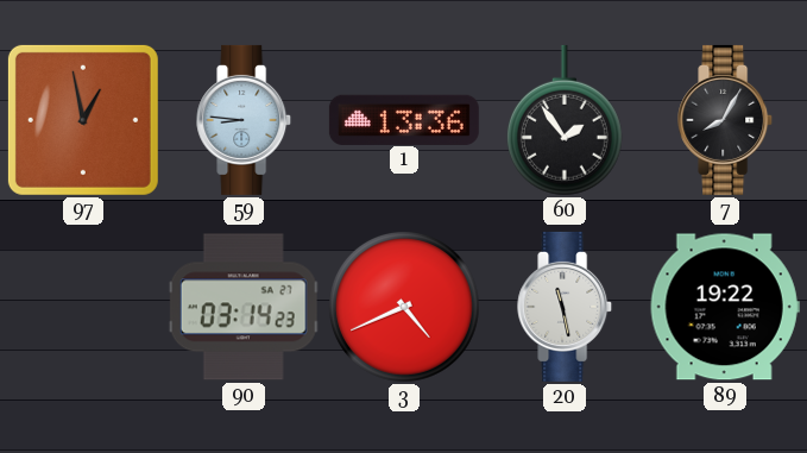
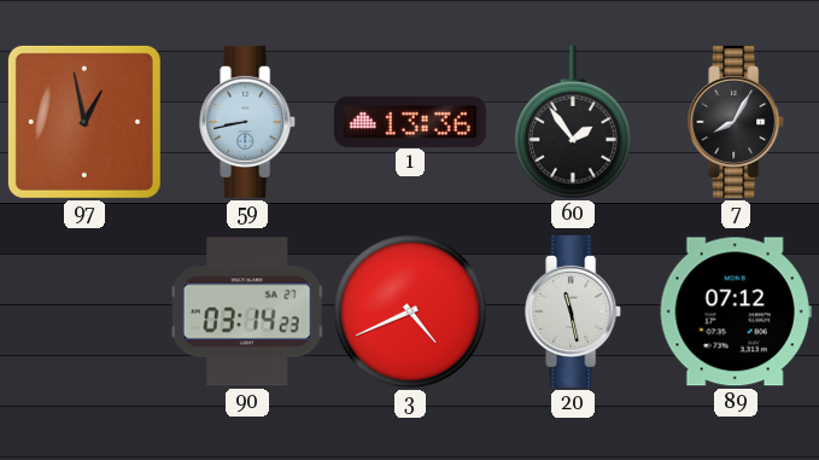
59: 8:46 -> 8:43 (248, 122)
89: 19:22 -> 07:12 (736, 311)
